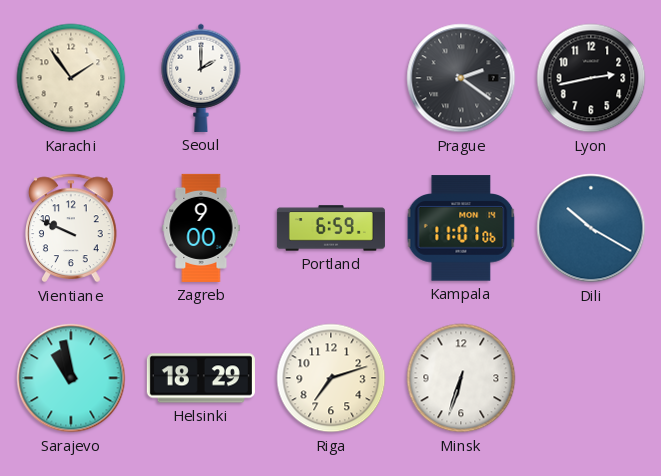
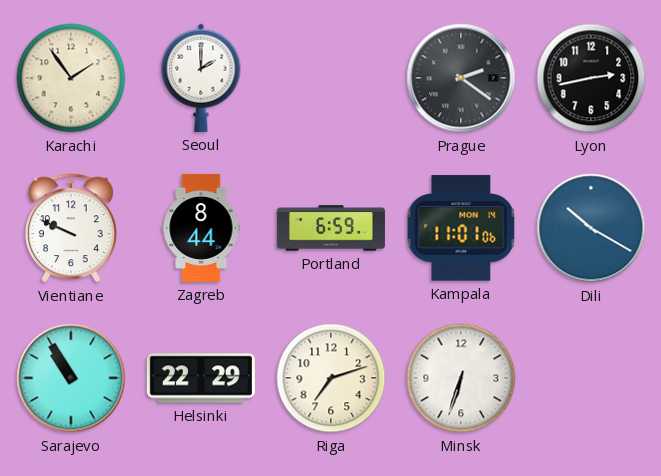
Zagreb: 9:00 -> 8:44 (201, 228)
Sarajevo: 10:58 -> 10:55 (71, 378)
Helsinki: 18:29 -> 22:29 (201, 378)
